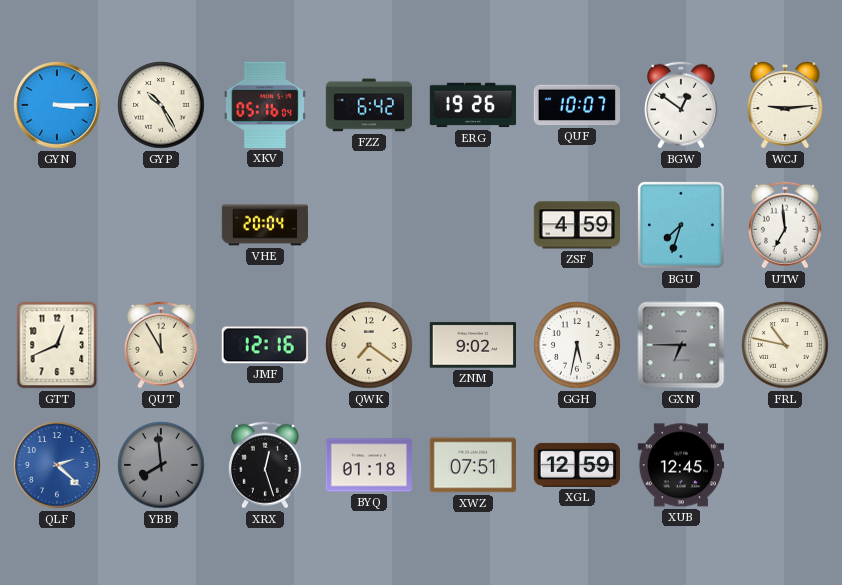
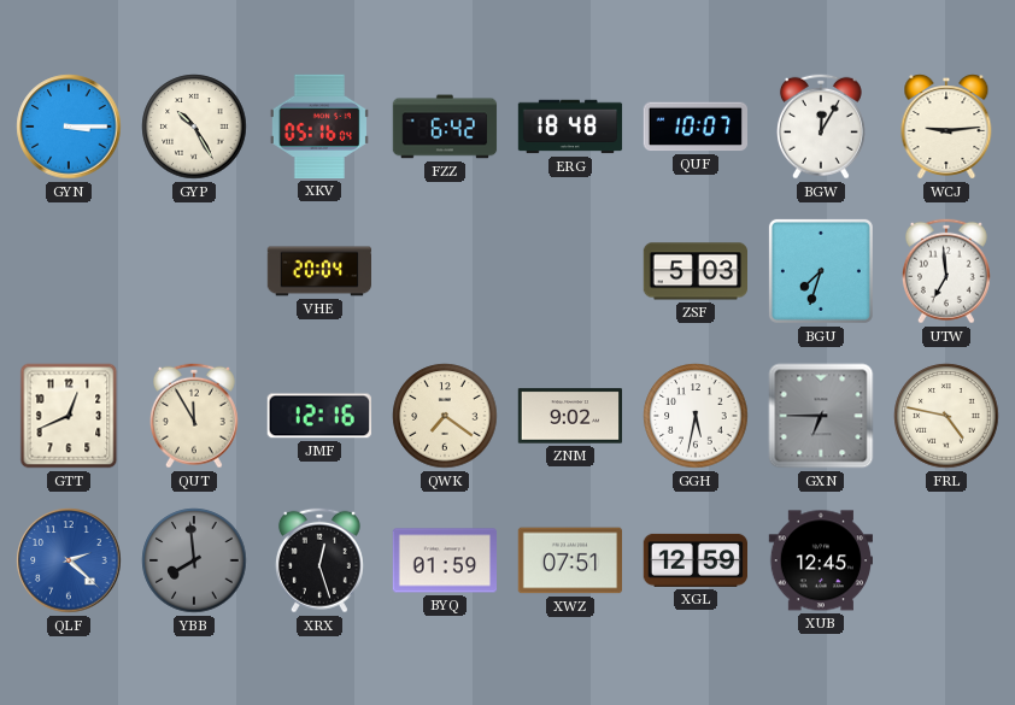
ERG: 19:26 -> 18:48 (570, 127)
BGW: 12:51 -> 12:05 (821, 127)
ZSF: 4:59 -> 5:03 (694, 271)
FRL: 10:47 -> 4:47 (946, 416)
BYQ: 01:18 -> 01:59 (444, 560)
